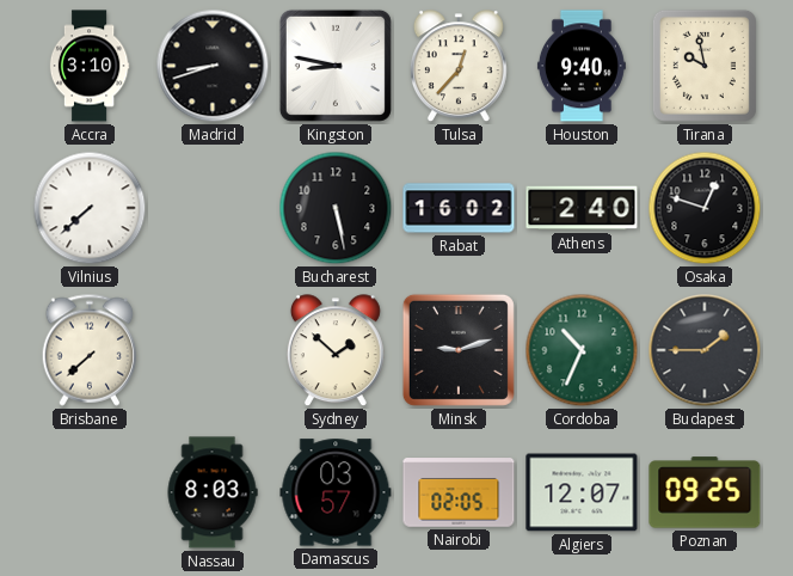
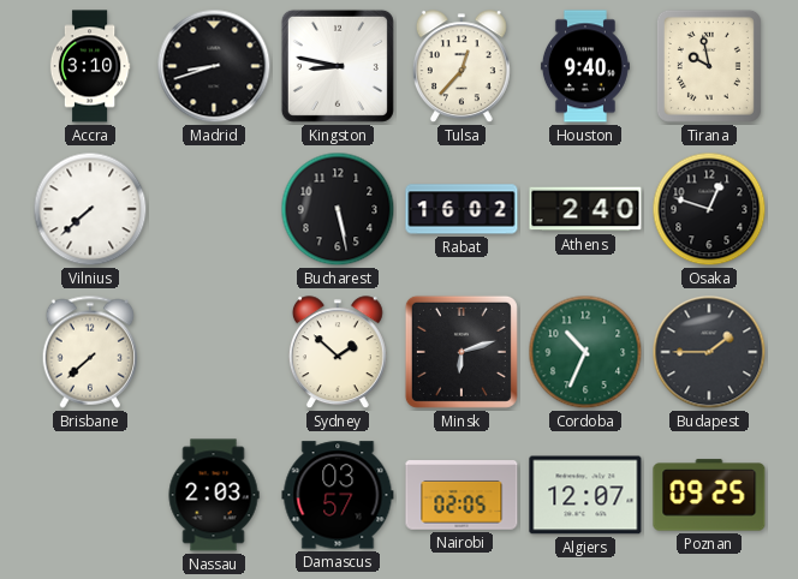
Minsk: 9:12 -> 6:12 (461, 352)
Nassau: 8:03 -> 2:03 (214, 495)
